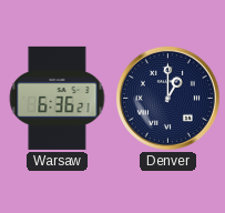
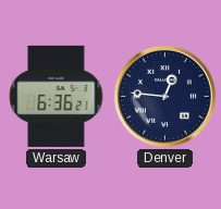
Denver: 1:00 -> 12:46 (164, 96)
